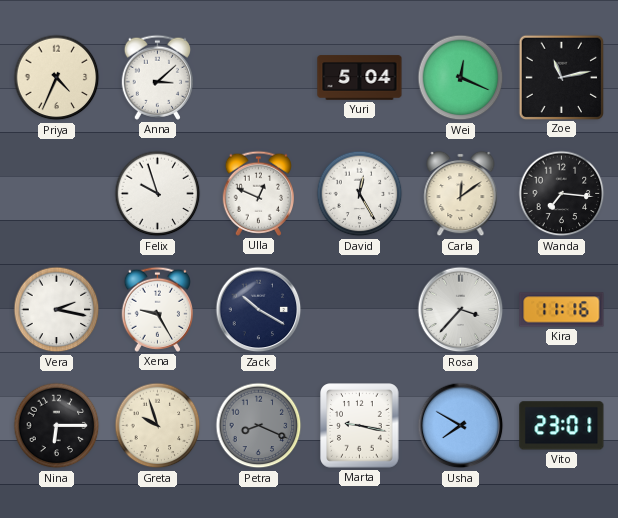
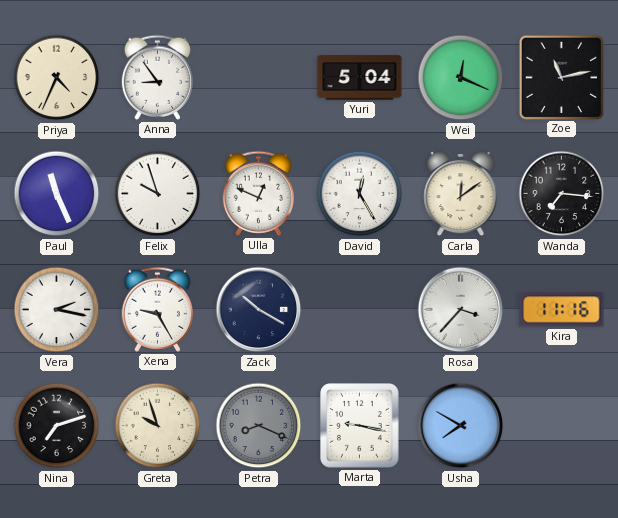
Anna: 3:08 -> 8:54 (157, 77)
Paul: none -> 11:26 (57, 194)
Nina: 6:15 -> 7:12 (57, 426)
Vito: 23:01 -> none (562, 426)
